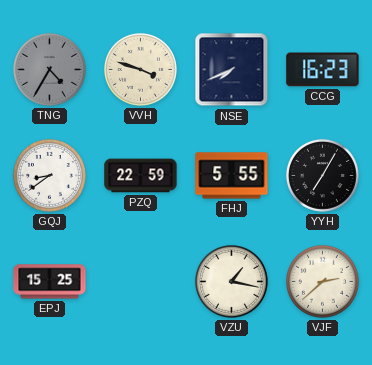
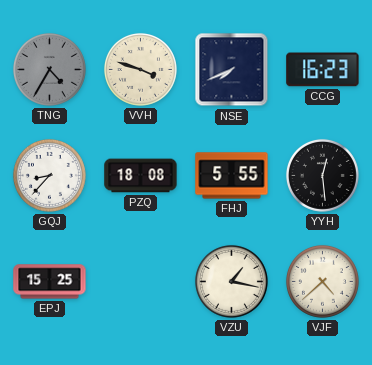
GQJ: 8:39 -> 8:37 (49, 175)
PZQ: 22:59 -> 18:08 (141, 176)
YYH: 7:05 -> 12:29 (322, 175)
VJF: 2:38 -> 4:38 (322, 281)
